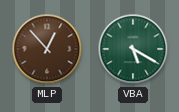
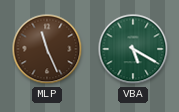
MLP: 12:53 -> 11:26 (47, 49)
